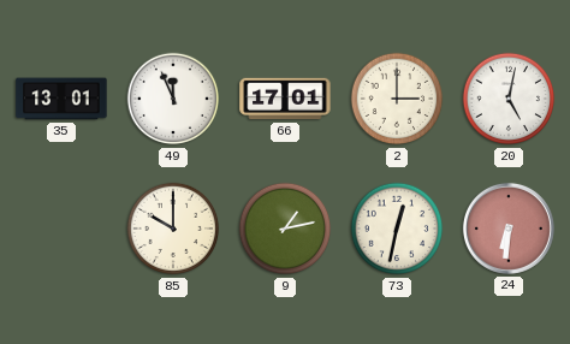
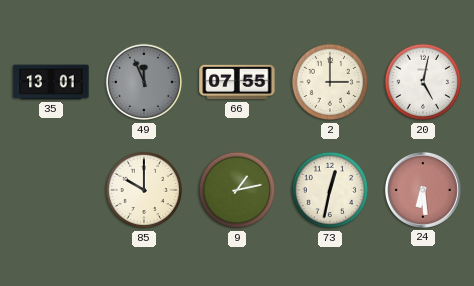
49 dial: white -> grey (144, 82)
66: 17:01 -> 07:55 (237, 82)
24: 6:31 -> 6:29 (423, 190)
